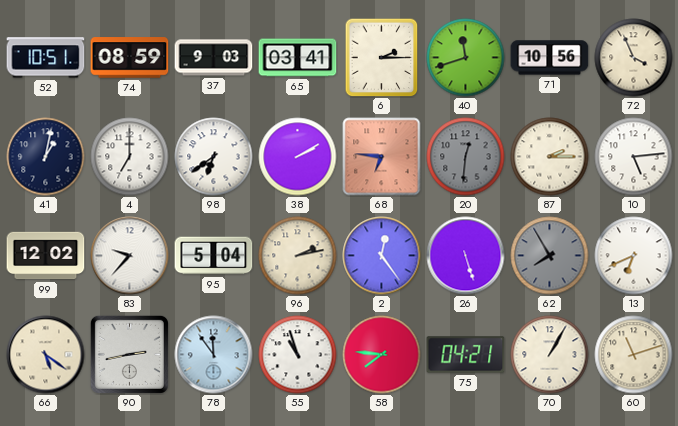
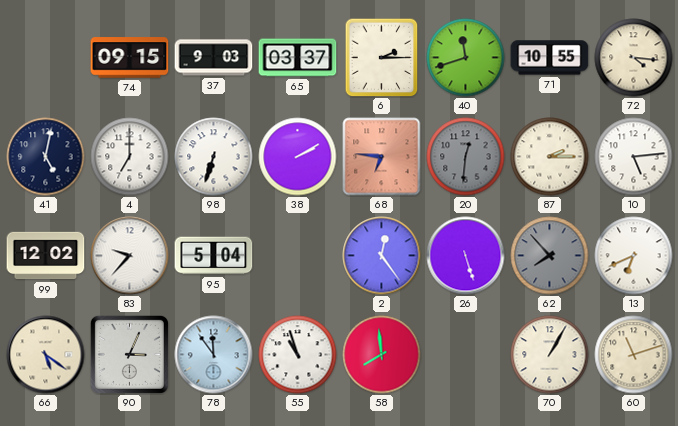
52: 10:51 -> none (46, 58)
74: 08:59 -> 09:15 (130, 58)
65: 03:41 -> 03:37 (298, 58)
71: 10:56 -> 10:55 (550, 58)
72: 3:56 -> 4:16 (634, 58)
41: 1:02 -> 5:02 (46, 157)
98: 6:39 -> 6:33 (214, 157)
96: 2:13 -> none (298, 256)
62: 7:55 -> 7:53 (550, 256)
90: 2:43 -> 3:04 (129, 354)
58: 7:46 -> 7:59 (382, 355)
75: 04:21 -> none (466, 355)
